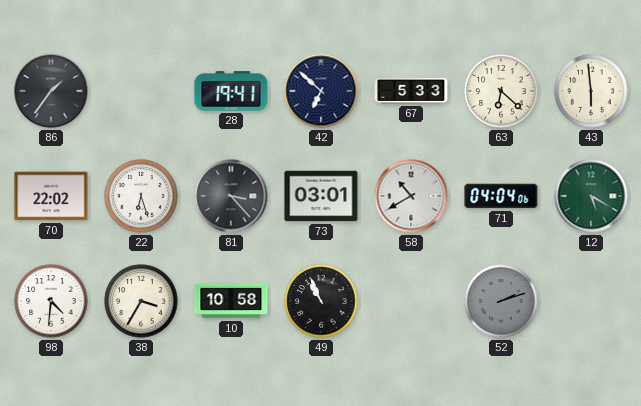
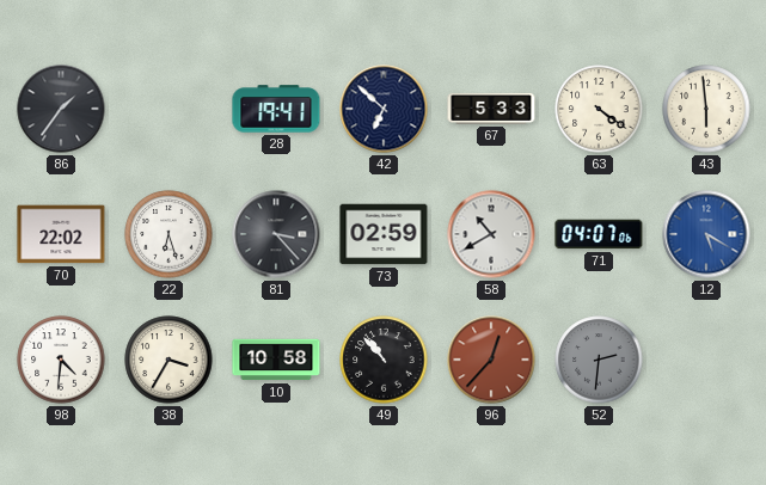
63: 6:22 -> 4:21 (599, 109)
73: 03:01 -> 02:59 (384, 234)
71: 04:04 -> 04:07 (599, 234)
12 dial: green -> blue (706, 234)
49: 10:56 -> 10:53 (384, 360)
96: none -> 12:37 (491, 360)
52: 2:12 -> 2:31 (599, 360)
